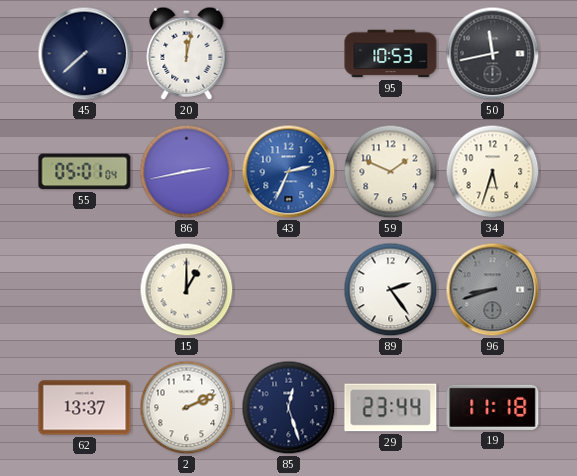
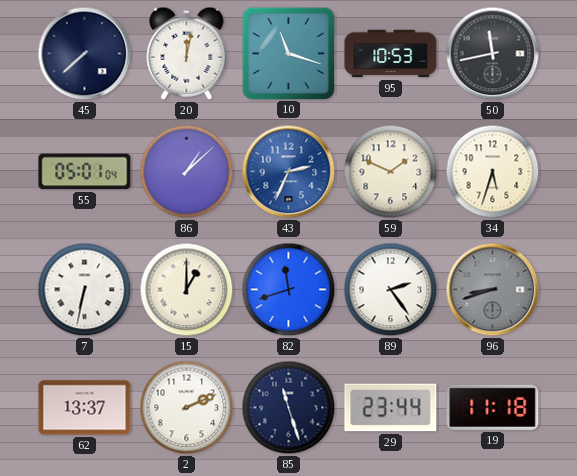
10: none -> 11:18 (288, 53)
86: 2:43 -> 1:08 (187, 172)
7: none -> 6:32 (85, 290)
82: none -> 11:42 (289, 290)
85: 12:27 -> 11:27 (289, 408)
